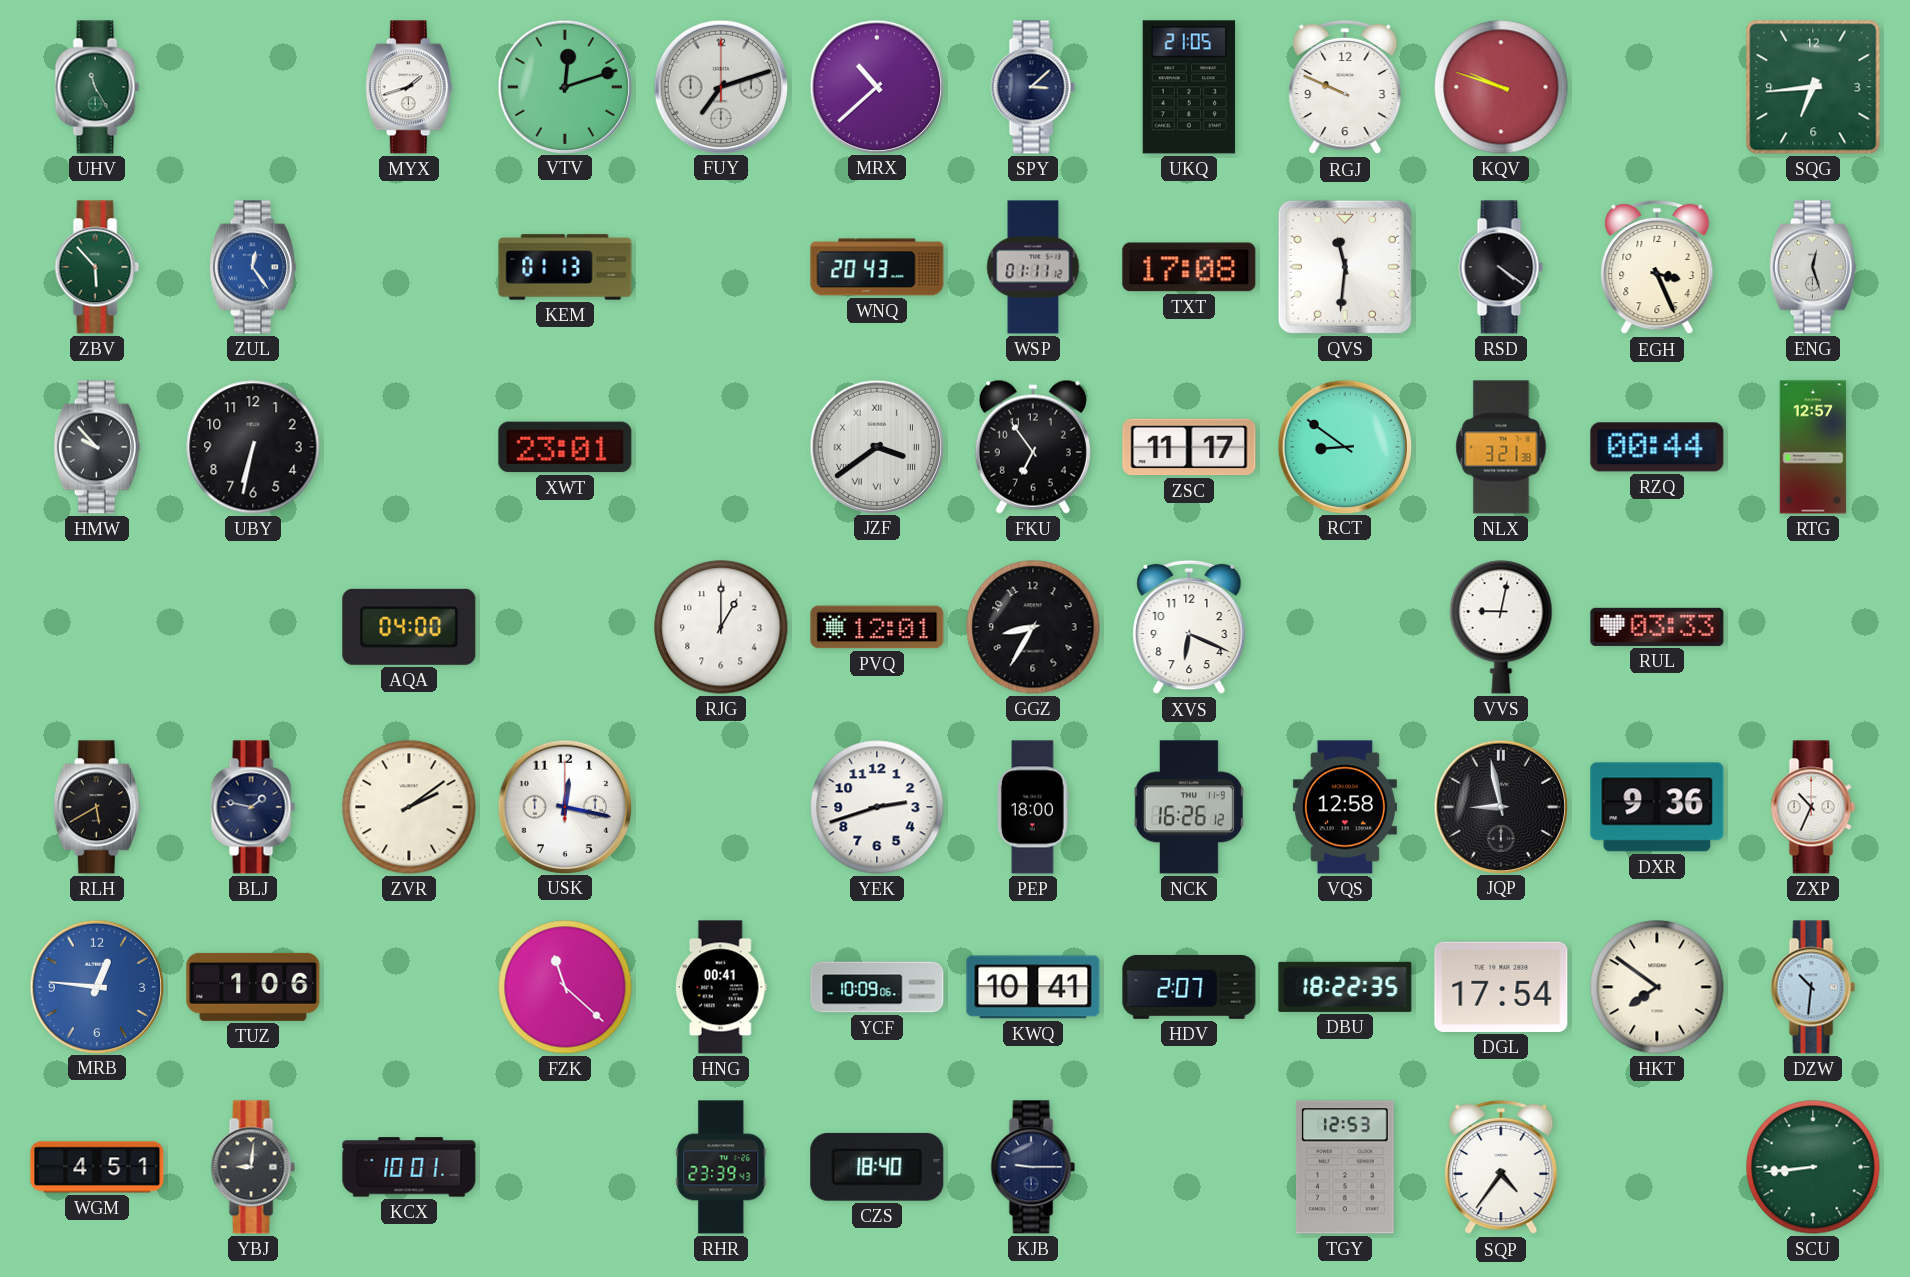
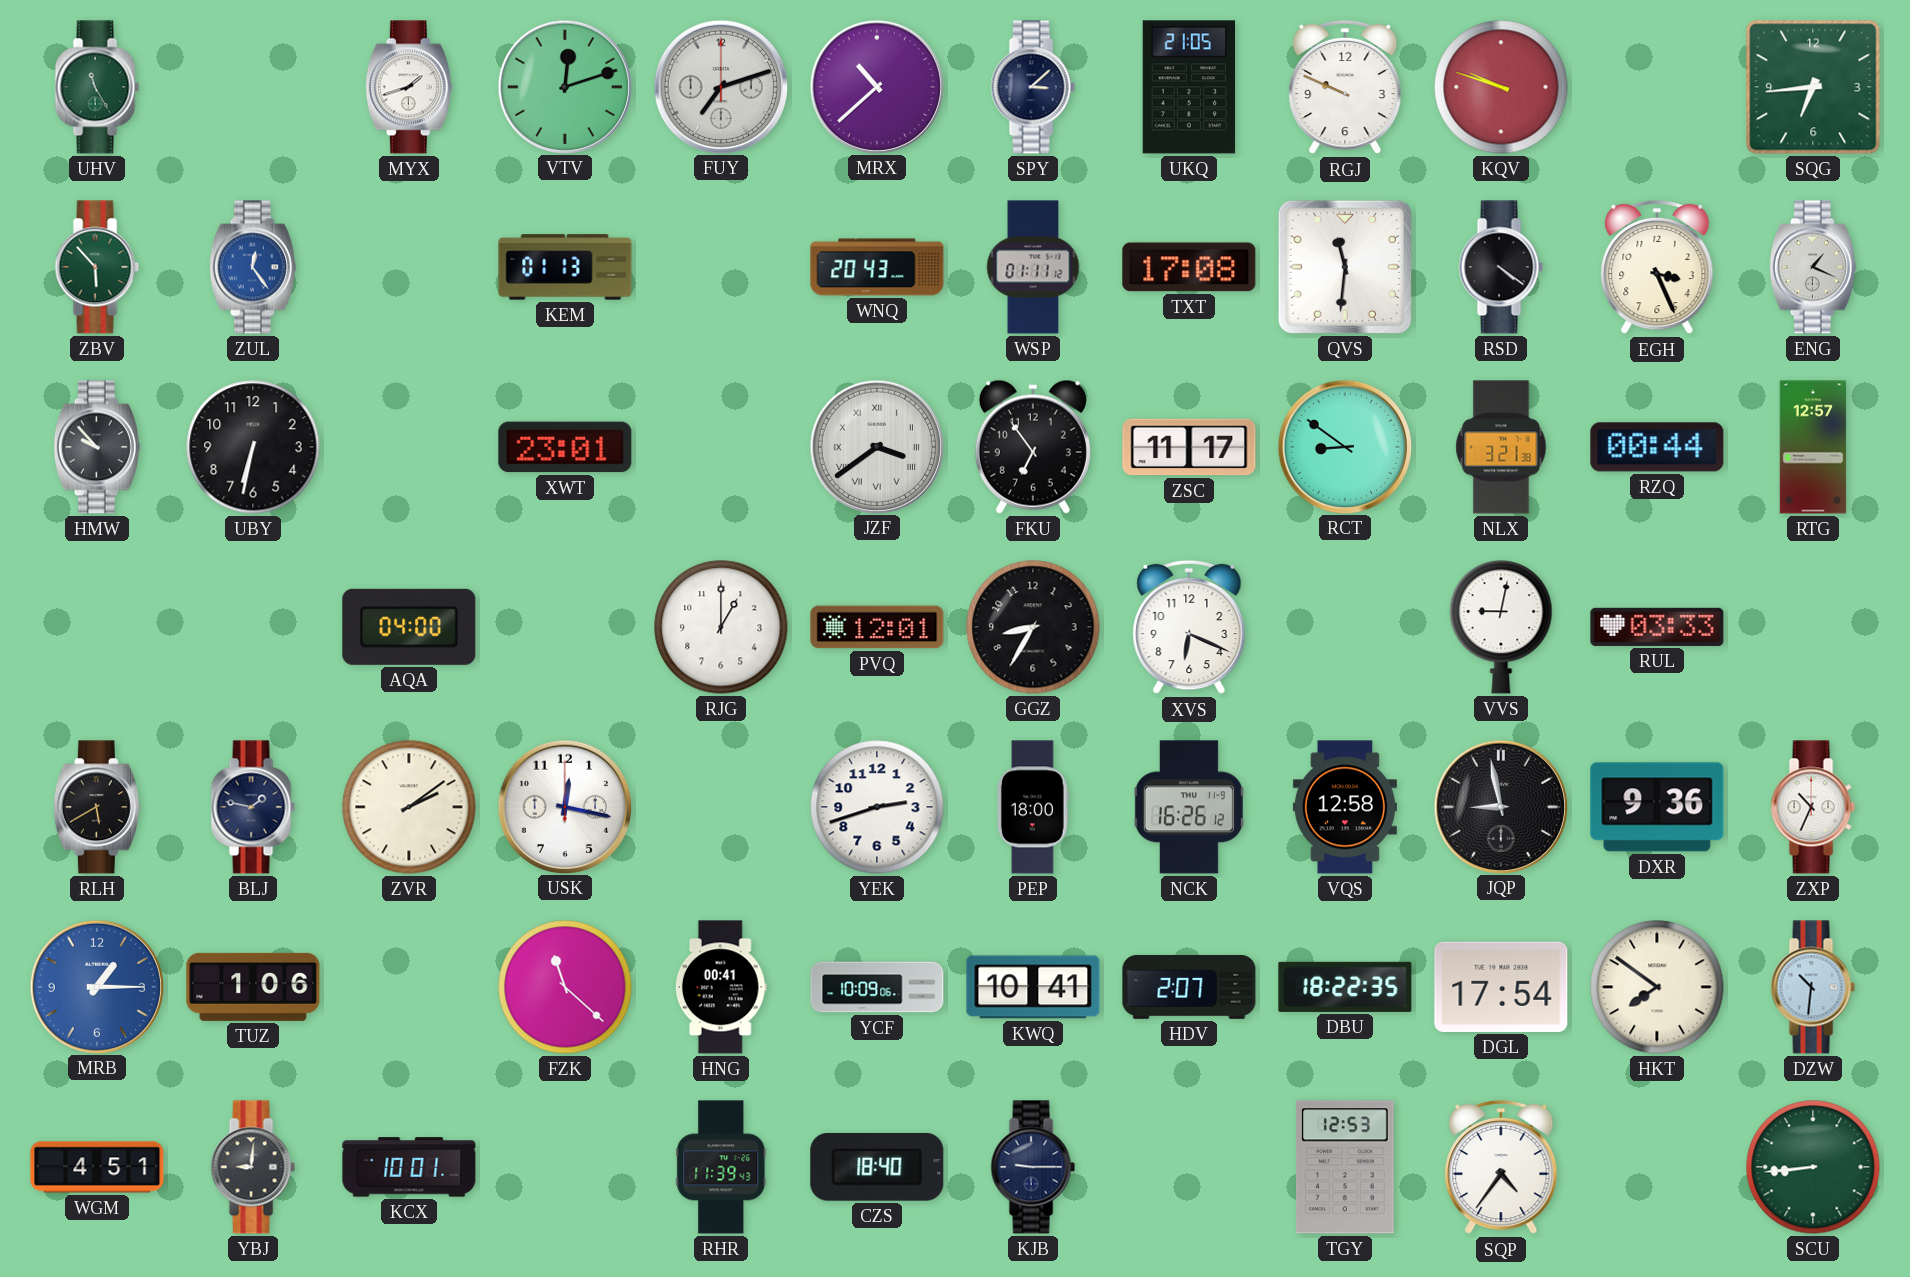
ENG: 12:27 -> 1:19 (1813, 267)
MRB: 12:46 -> 1:15 (96, 986)
RHR: 23:39 -> 11:39 (721, 1167)
